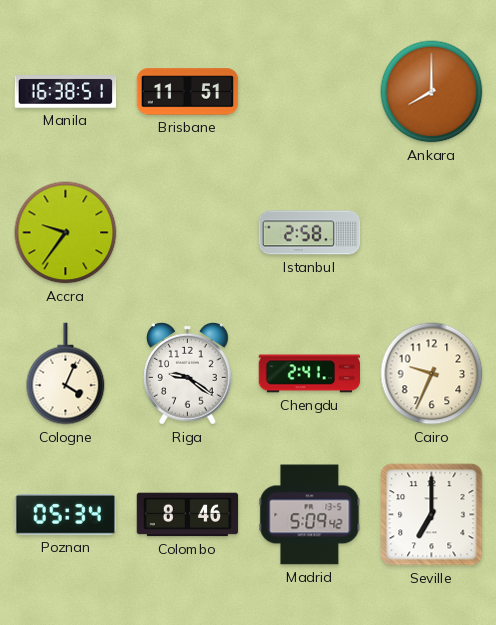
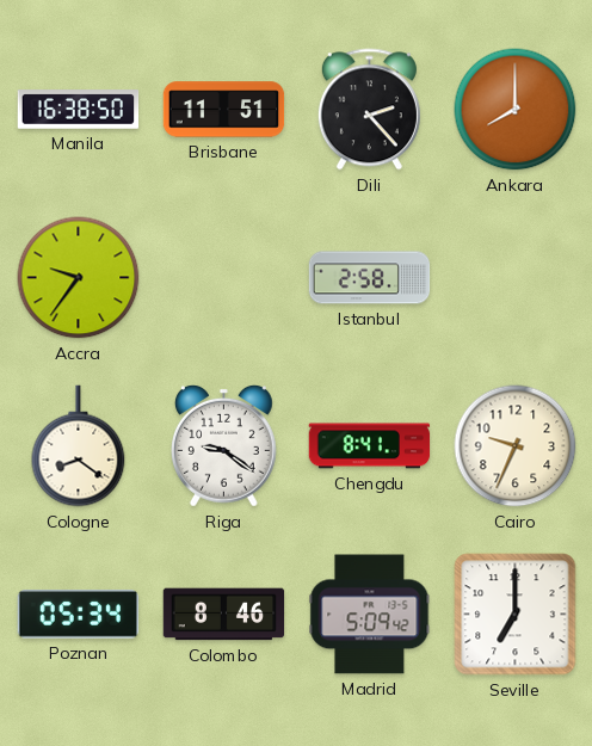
Manila: 16:38:51 -> 16:38:50 (79, 110)
Dili: none -> 2:23 (369, 110)
Cologne: 4:04 -> 8:21 (79, 446)
Chengdu: 2:41 -> 8:41 (370, 446)
